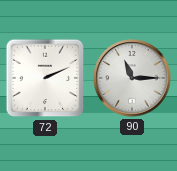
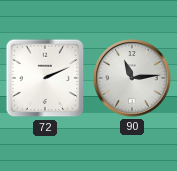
90: 11:15 -> 11:14 (132, 78)
